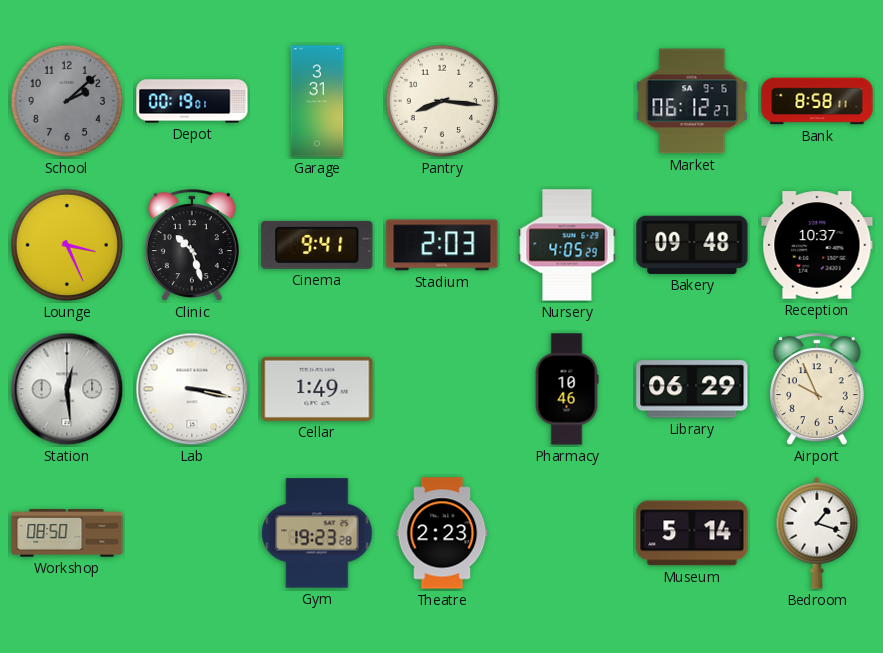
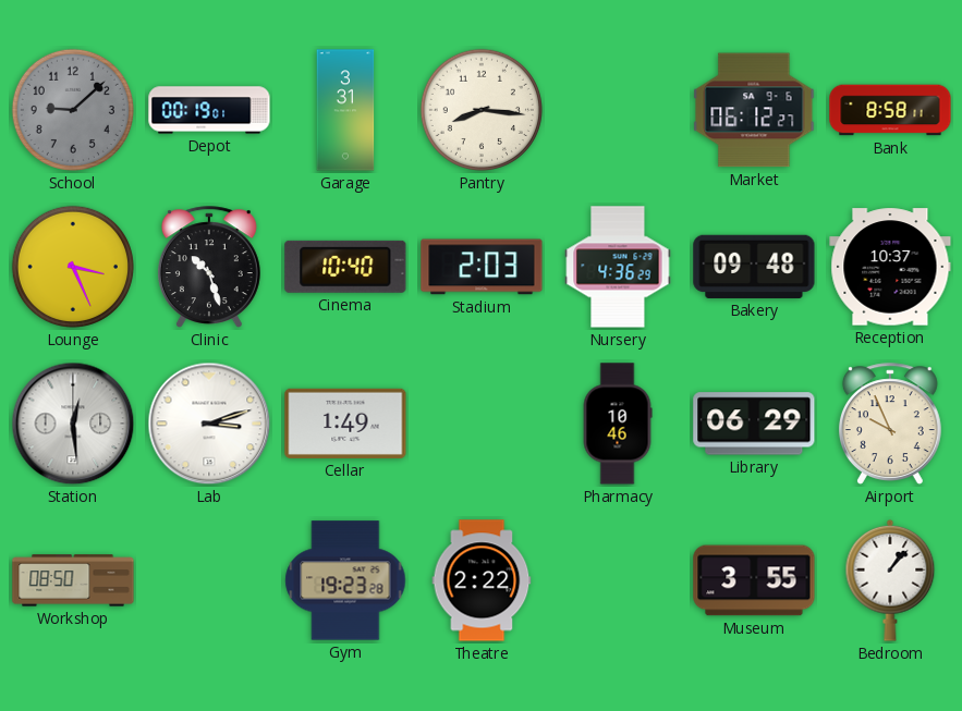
School: 2:08 -> 9:08 (73, 110)
Cinema: 9:41 -> 10:40 (345, 267)
Nursery: 4:05 -> 4:36 (618, 267)
Lab: 3:17 -> 3:12 (209, 424)
Theatre: 2:23 -> 2:22 (482, 580)
Museum: 5:14 -> 3:55 (754, 580)
Bedroom: 1:18 -> 1:07 (890, 580)
